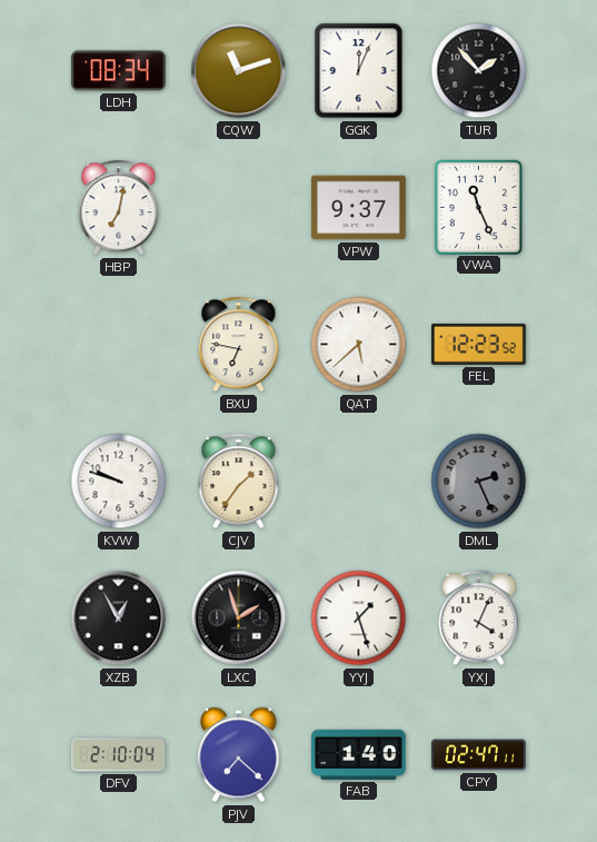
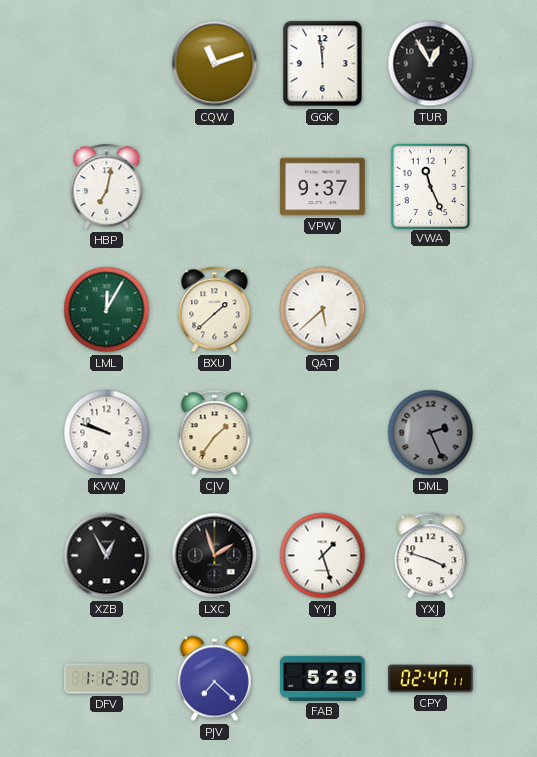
LDH: 08:34 -> none (119, 71)
GGK: 12:04 -> 11:59 (323, 64)
TUR: 1:53 -> 12:55 (431, 64)
LML: none -> 12:05 (107, 310)
BXU: 6:47 -> 1:38 (215, 310)
FEL: 12:23 -> none (479, 344)
YXJ: 4:04 -> 3:48 (431, 556)
DFV: 2:10 -> 1:12 (107, 679)
FAB: 1:40 -> 5:29 (323, 678)
